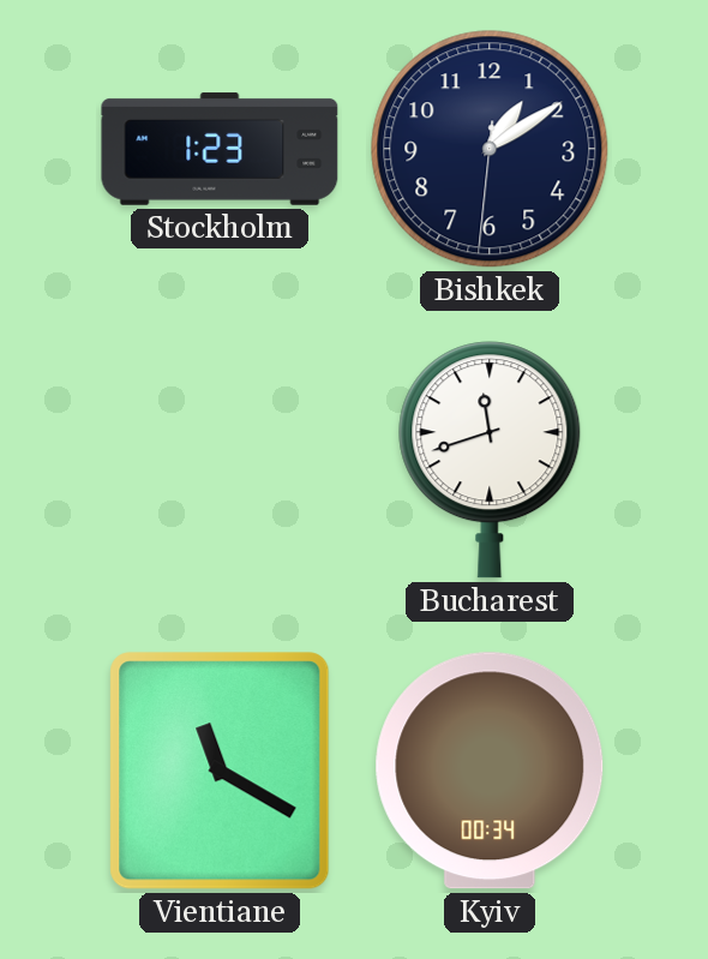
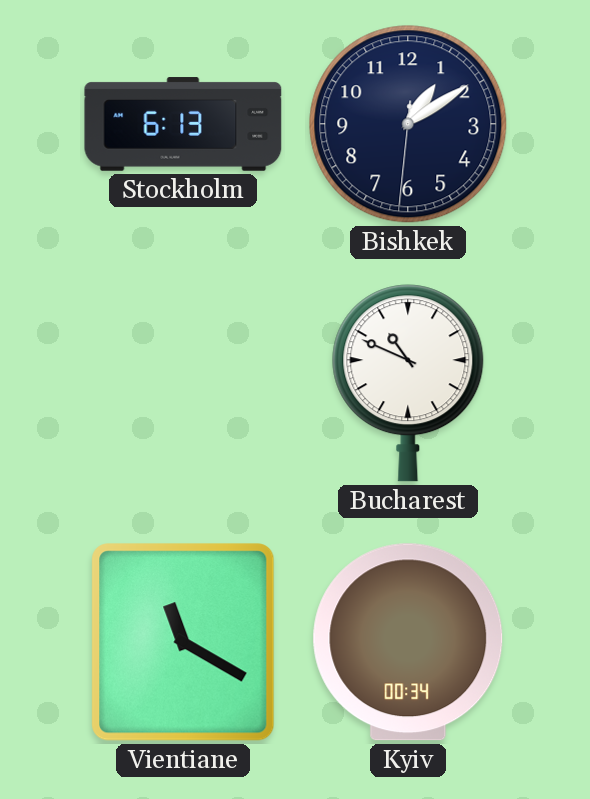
Stockholm: 1:23 -> 6:13 (183, 124)
Bucharest: 11:42 -> 10:49 (408, 383)
